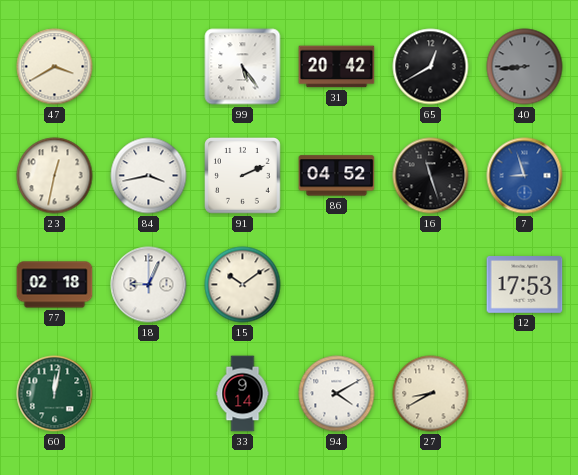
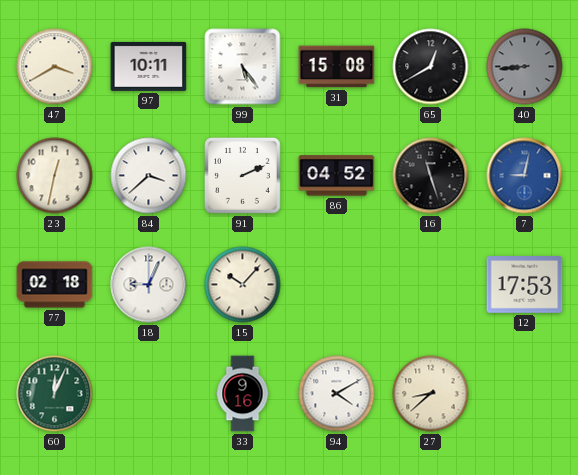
97: none -> 10:11 (149, 66)
31: 20:42 -> 15:08 (337, 67)
84: 3:43 -> 3:38 (149, 176)
7: 8:57 -> 9:02 (525, 176)
15: 10:09 -> 10:07 (243, 285)
60: 12:02 -> 12:04 (55, 394)
33: 9:14 -> 9:16 (243, 394)
27: 8:40 -> 8:38 (431, 394)
